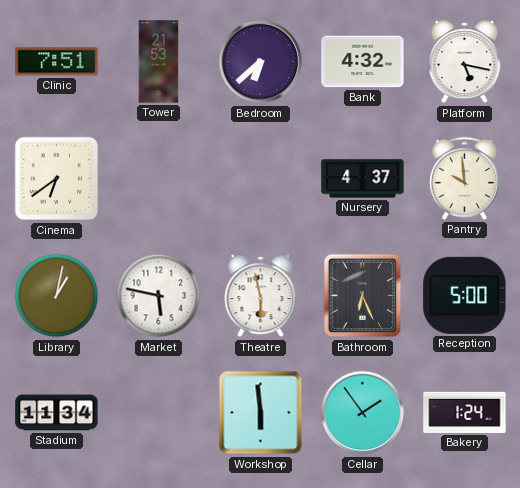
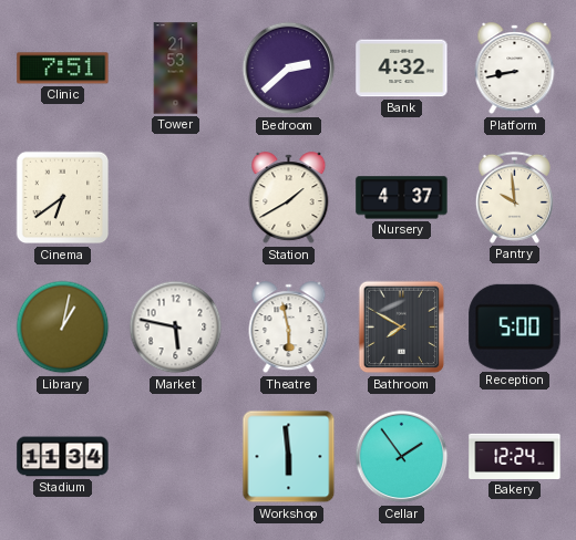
Bedroom: 6:38 -> 2:38 (289, 69)
Platform: 5:17 -> 8:43 (515, 69)
Station: none -> 1:40 (289, 198)
Bathroom: 6:26 -> 7:50 (402, 328)
Bakery: 1:24 -> 12:24 (515, 456)
